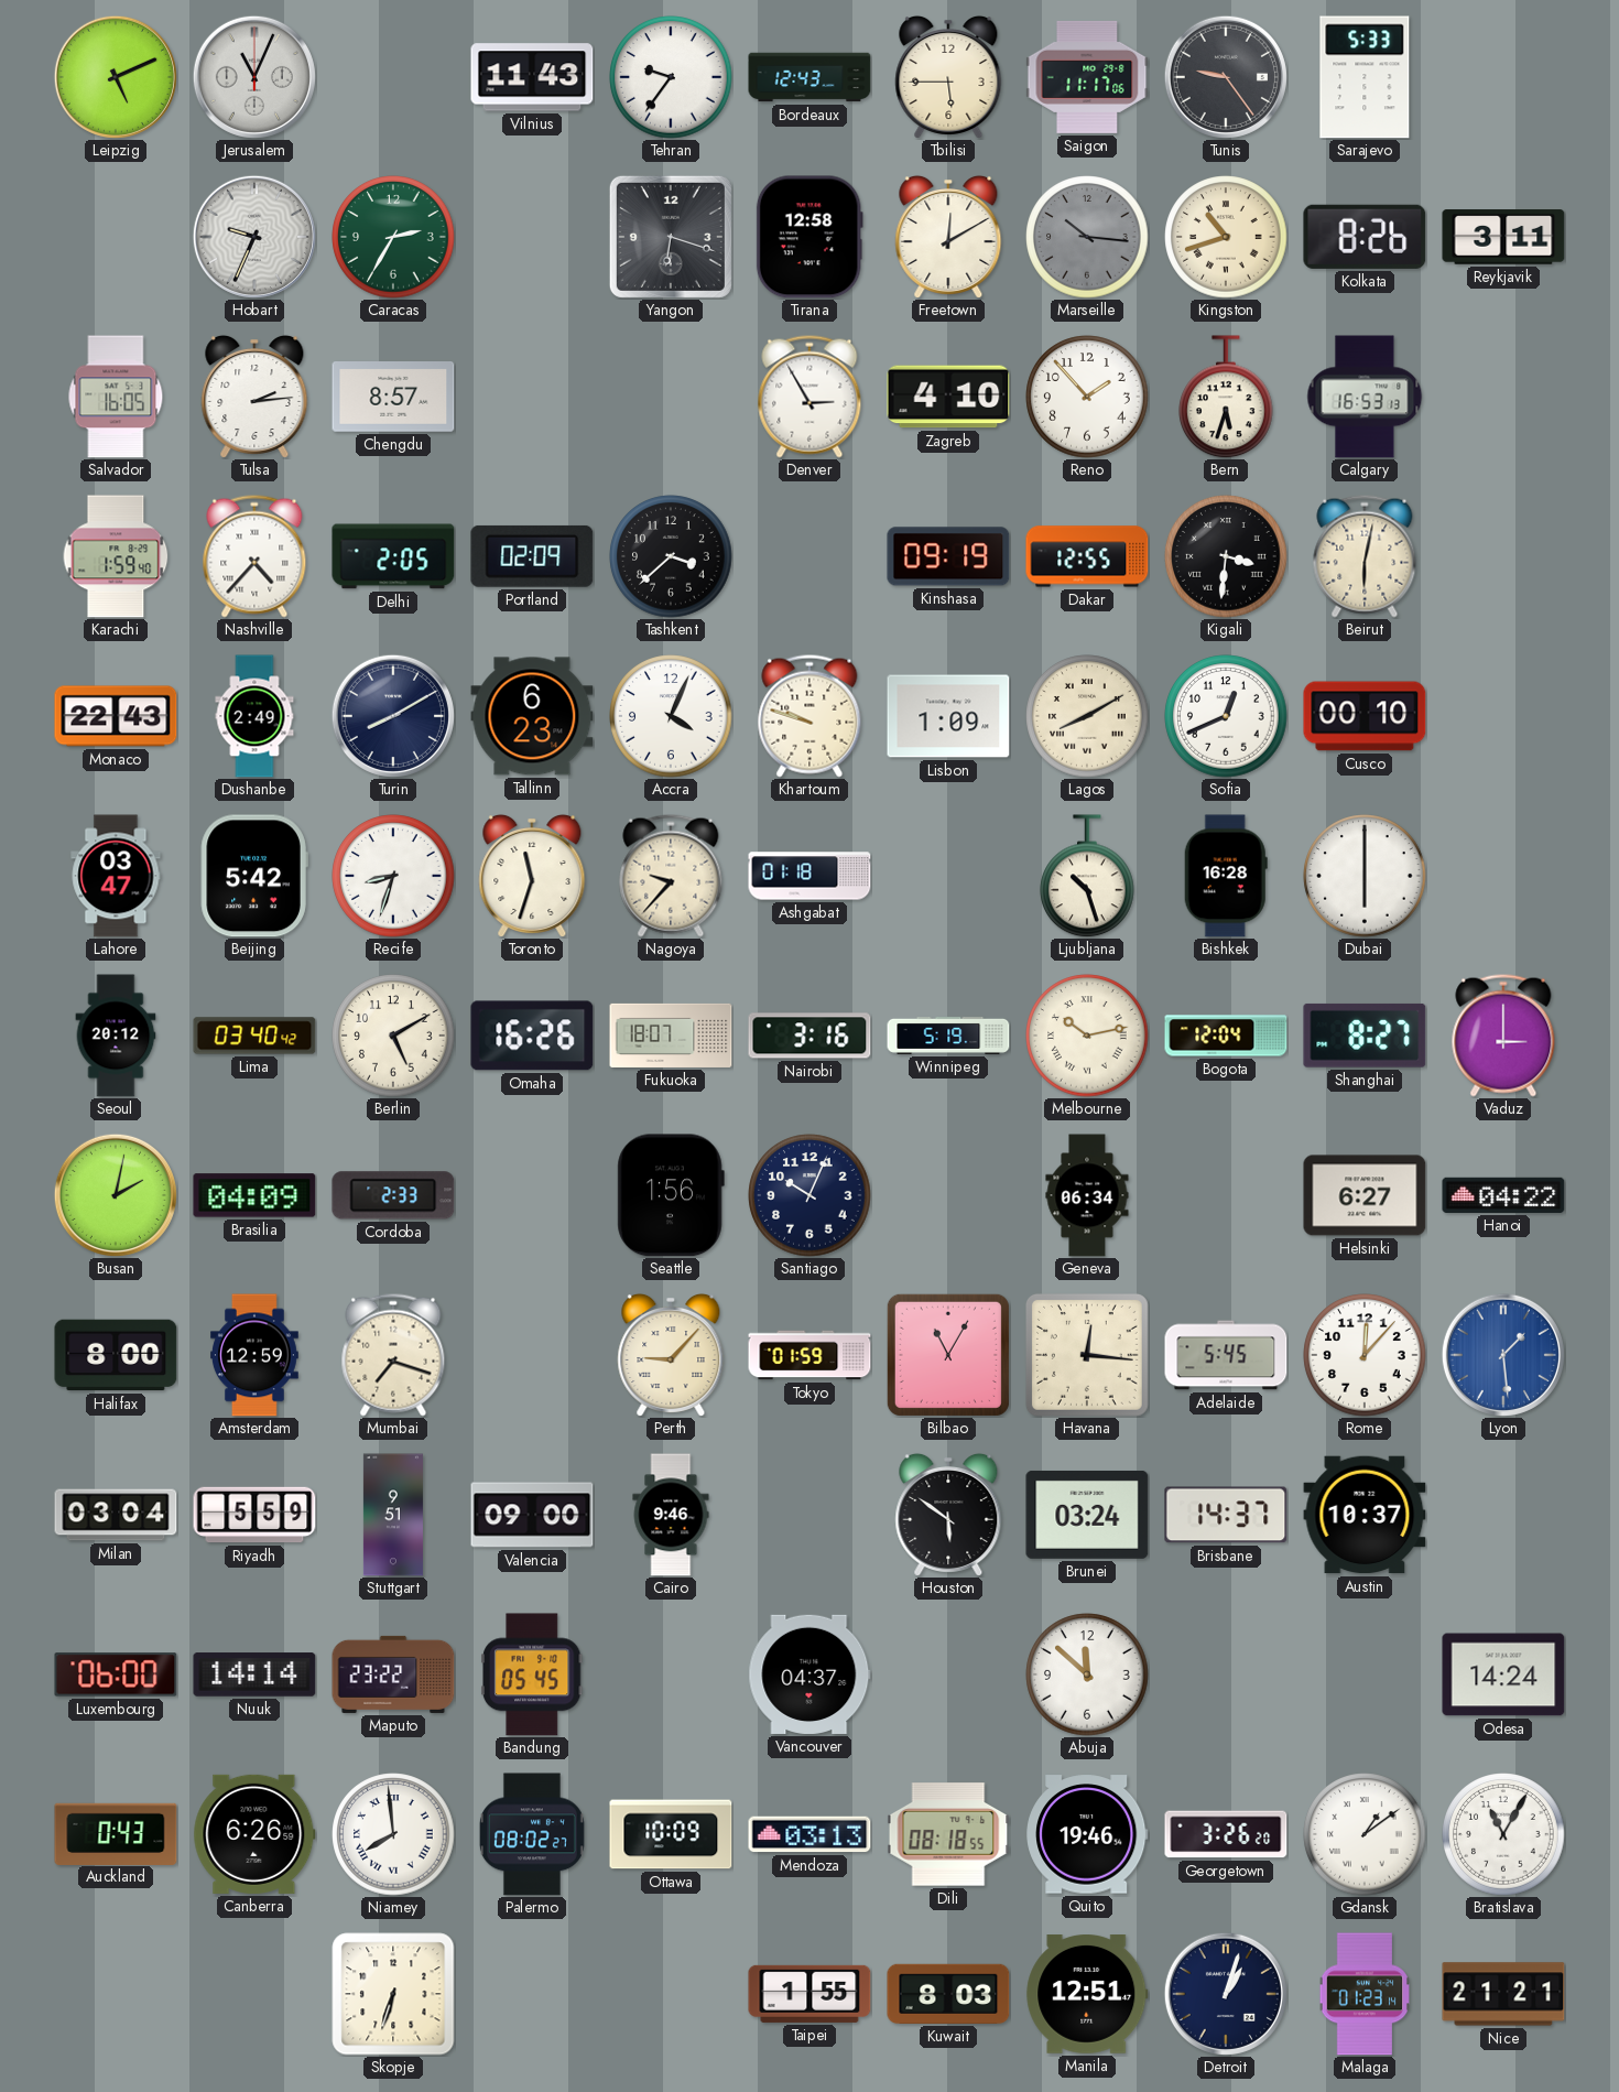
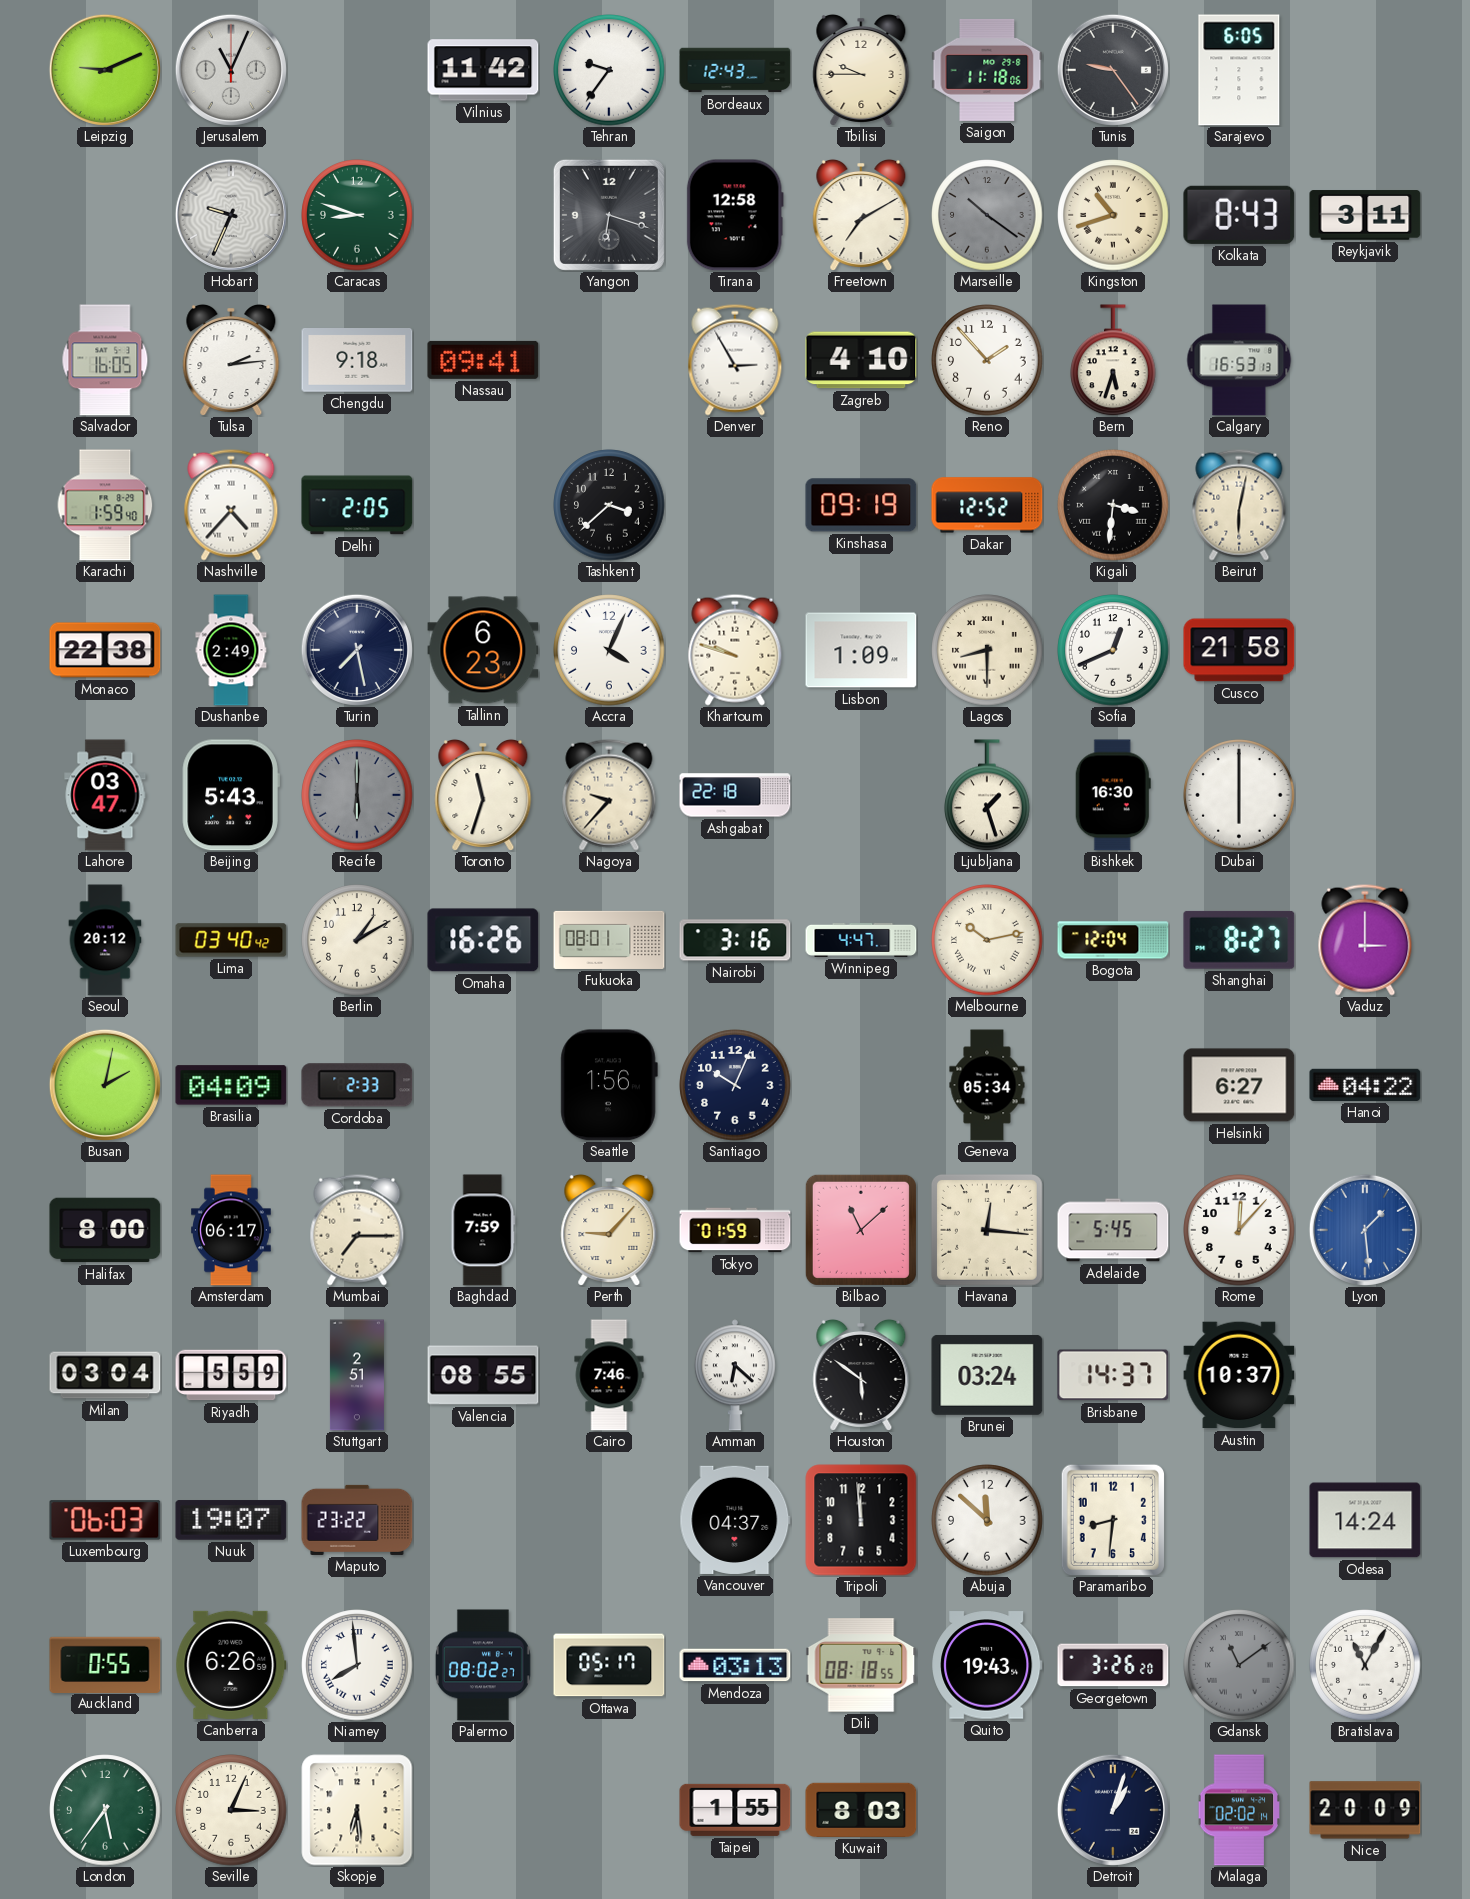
Leipzig: 5:11 -> 9:11 (105, 70)
Vilnius: 11:43 -> 11:42 (483, 70)
Tbilisi: 5:45 -> 9:45 (861, 70)
Saigon: 11:17 -> 11:18 (987, 70)
Sarajevo: 5:33 -> 6:05 (1239, 70)
Caracas: 2:35 -> 8:48 (357, 215)
Freetown: 12:10 -> 7:10 (861, 215)
Marseille: 10:16 -> 10:21 (987, 215)
Kolkata: 8:26 -> 8:43 (1239, 215)
Chengdu: 8:57 -> 9:18 (357, 361)
Nassau: none -> 09:41 (483, 360)
Portland: 02:09 -> none (532, 556)
Dakar: 12:55 -> 12:52 (987, 505)
Monaco: 22:43 -> 22:38 (105, 650)
Turin: 8:10 -> 7:28 (357, 650)
Lagos: 8:10 -> 8:30 (987, 650)
Cusco: 00:10 -> 21:58 (1239, 650)
Beijing: 5:42 -> 5:43 (231, 795)
Recife: 8:33 -> 6:00 (357, 795)
Recife dial: white -> grey (357, 795)
Ashgabat: 01:18 -> 22:18 (735, 795)
Ljubljana: 10:27 -> 1:27 (988, 795)
Bishkek: 16:28 -> 16:30 (1113, 795)
Berlin: 5:10 -> 1:10 (357, 940)
Fukuoka: 18:07 -> 08:01 (609, 940)
Winnipeg: 5:19 -> 4:47 (861, 940)
Geneva: 06:34 -> 05:34 (987, 1085)
Amsterdam: 12:59 -> 06:17 (232, 1230)
Mumbai: 7:18 -> 7:15 (357, 1230)
Baghdad: none -> 7:59 (483, 1230)
Bilbao: 11:05 -> 11:08 (861, 1230)
Stuttgart: 9:51 -> 2:51 (357, 1375)
Valencia: 09:00 -> 08:55 (483, 1375)
Cairo: 9:46 -> 7:46 (609, 1375)
Amman: none -> 6:22 (735, 1375)
Luxembourg: 06:00 -> 06:03 (105, 1520)
Nuuk: 14:14 -> 19:07 (231, 1520)
Bandung: 05:45 -> none (532, 1674)
Tripoli: none -> 11:59 (861, 1520)
Paramaribo: none -> 8:31 (1112, 1519)
Auckland: 0:43 -> 0:55 (105, 1664)
Ottawa: 10:09 -> 05:17 (609, 1665)
Quito: 19:46 -> 19:43 (987, 1665)
Gdansk: 1:09 -> 11:09 (1239, 1665)
Gdansk dial: white -> grey (1239, 1665)
London: none -> 5:36 (105, 1810)
Seville: none -> 3:04 (231, 1810)
Skopje: 6:33 -> 6:29 (357, 1810)
Manila: 12:51 -> none (1087, 1995)
Malaga: 01:23 -> 02:02 (1238, 1810)
Nice: 21:21 -> 20:09 (1365, 1810)
